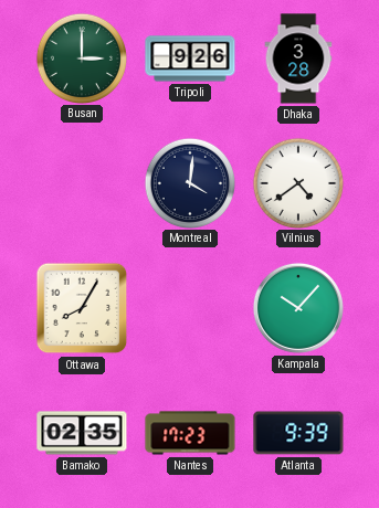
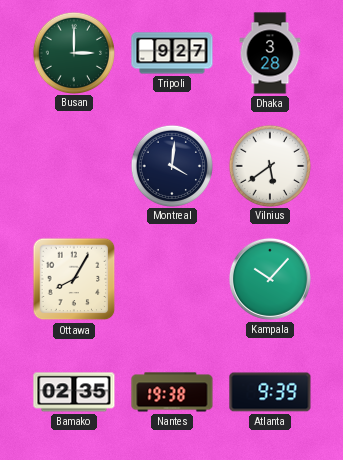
Tripoli: 9:26 -> 9:27 (172, 53)
Vilnius: 4:39 -> 5:39 (269, 165)
Nantes: 17:23 -> 19:38 (172, 392)
